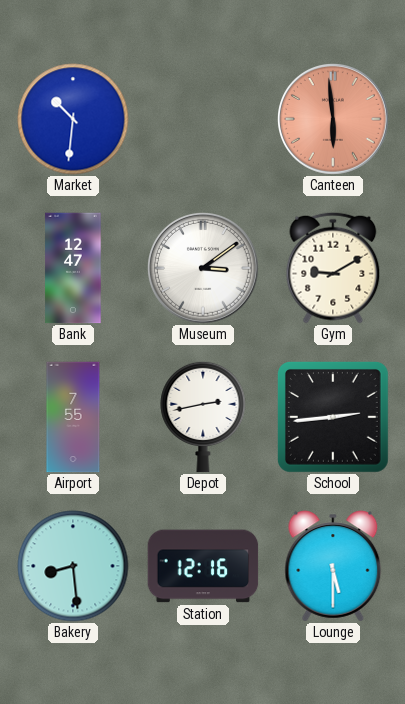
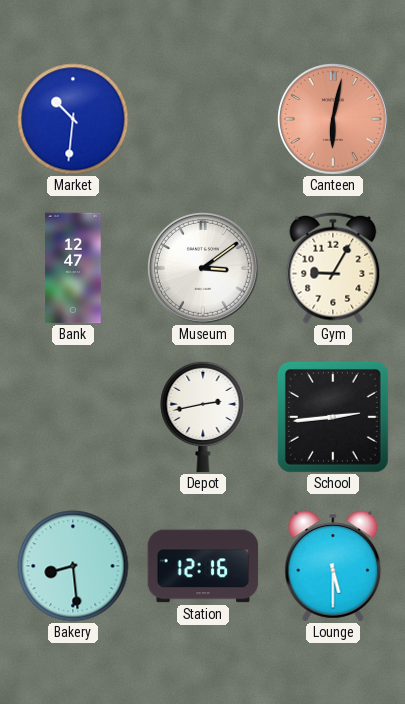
Canteen: 5:59 -> 6:02 (334, 120)
Gym: 9:10 -> 9:05 (333, 268)
Airport: 7:55 -> none (73, 417)
